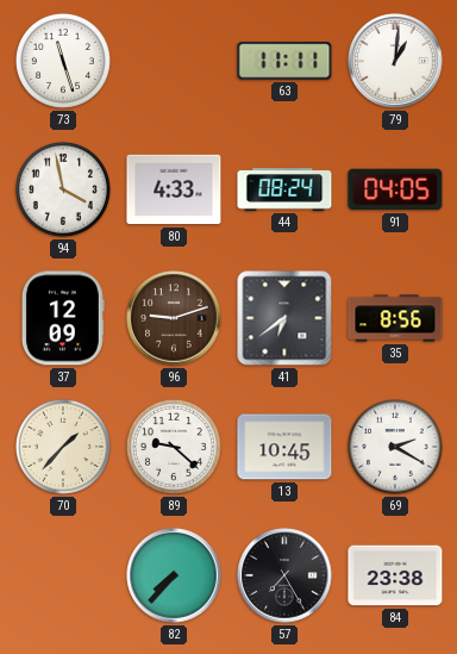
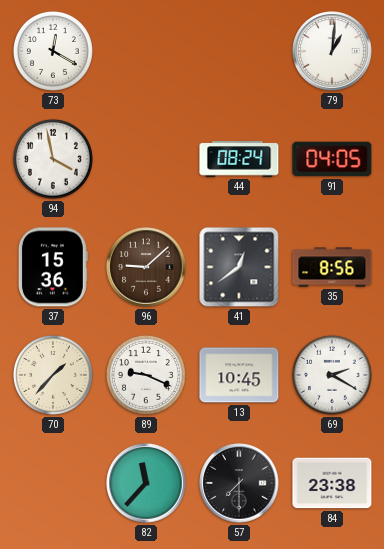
73: 11:27 -> 12:20 (53, 51)
63: 11:11 -> none (284, 61)
80: 4:33 -> none (174, 189)
37: 12:09 -> 15:36 (53, 267)
96: 9:12 -> 9:08 (146, 267)
41: 6:39 -> 12:39 (239, 267)
89: 9:22 -> 9:19 (146, 375)
82: 7:37 -> 11:37 (146, 483)
57: 7:25 -> 7:30 (239, 483)
